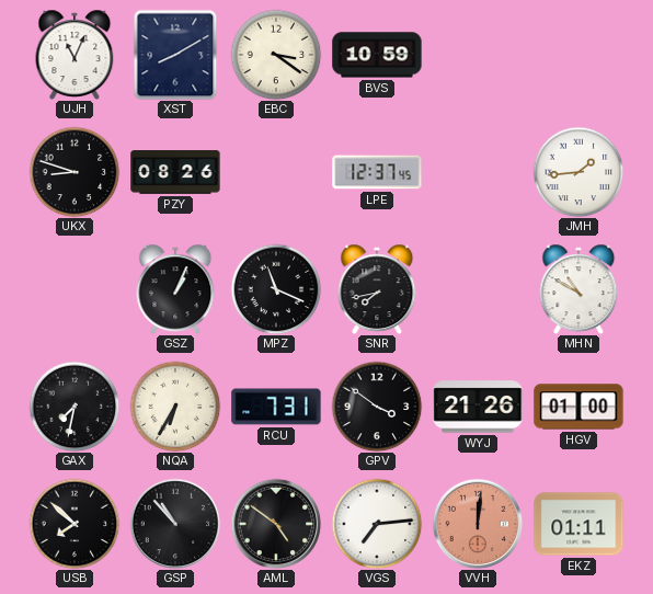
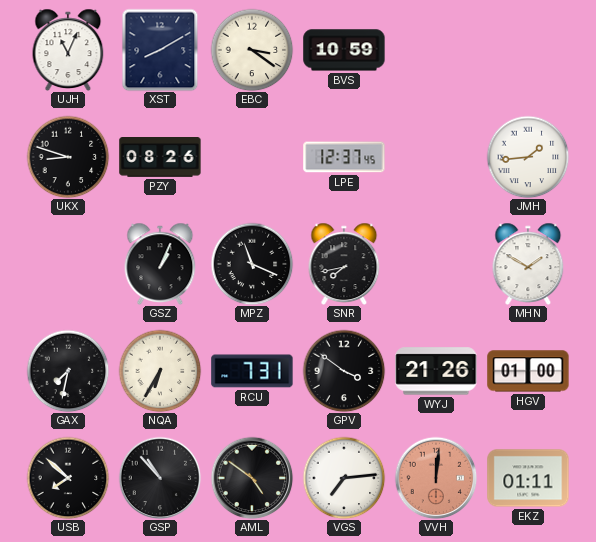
MHN: 10:50 -> 1:50 (528, 263)
